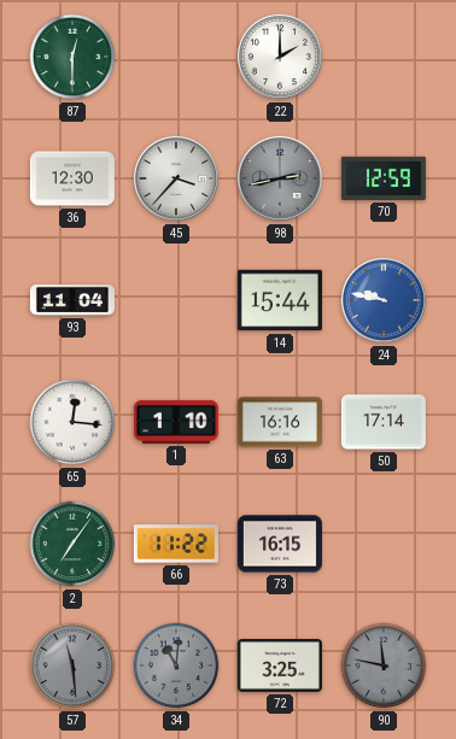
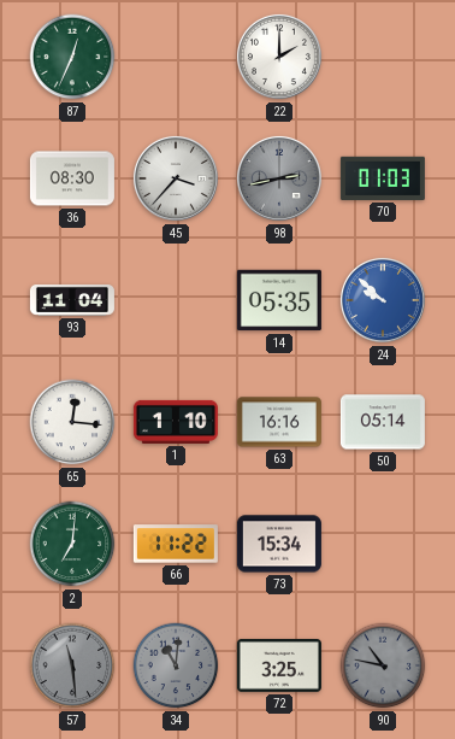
87: 12:30 -> 12:34 (72, 57)
36: 12:30 -> 08:30 (72, 178)
70: 12:59 -> 01:03 (383, 178)
14: 15:44 -> 05:35 (279, 300)
24: 9:47 -> 9:52 (383, 300)
50: 17:14 -> 05:14 (383, 422)
2: 7:06 -> 7:01 (72, 544)
73: 16:15 -> 15:34 (279, 544)
90: 11:47 -> 10:47 (383, 665)
